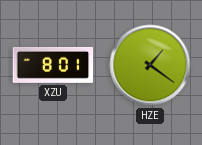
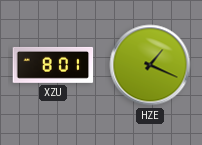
HZE: 1:21 -> 1:19 (150, 65)
